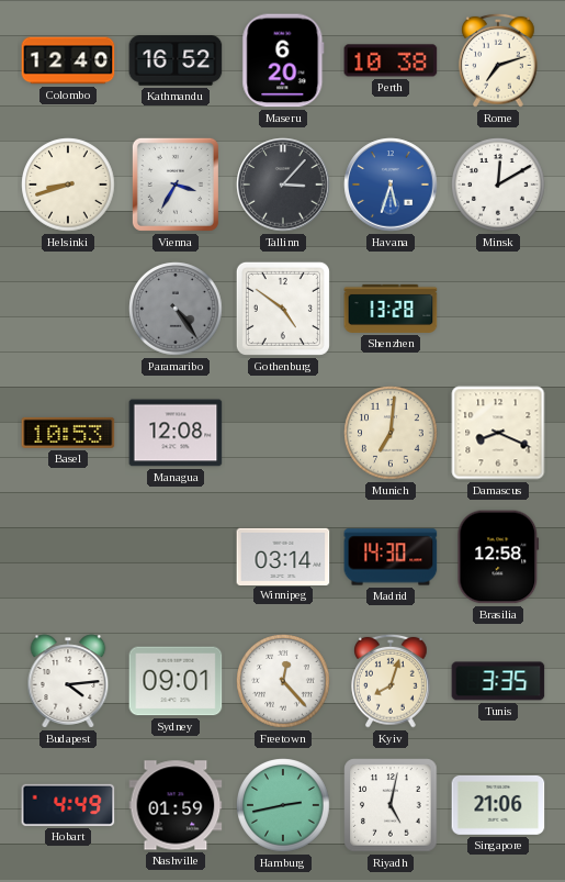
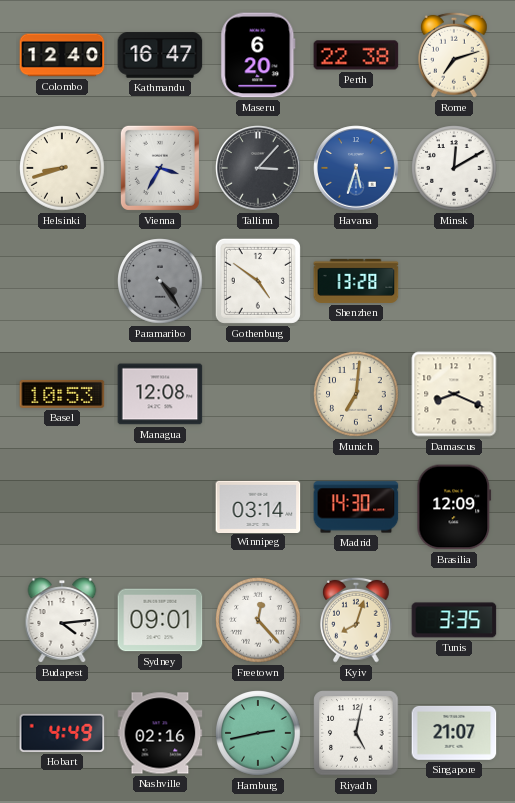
Kathmandu: 16:52 -> 16:47 (160, 55)
Perth: 10:38 -> 22:38 (356, 55)
Brasilia: 12:58 -> 12:09 (454, 507)
Nashville: 01:59 -> 02:16 (160, 733)
Singapore: 21:06 -> 21:07 (454, 733)
